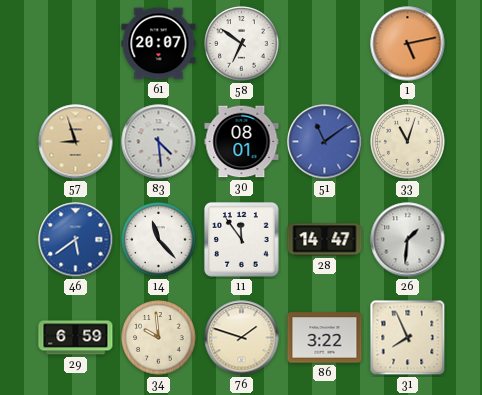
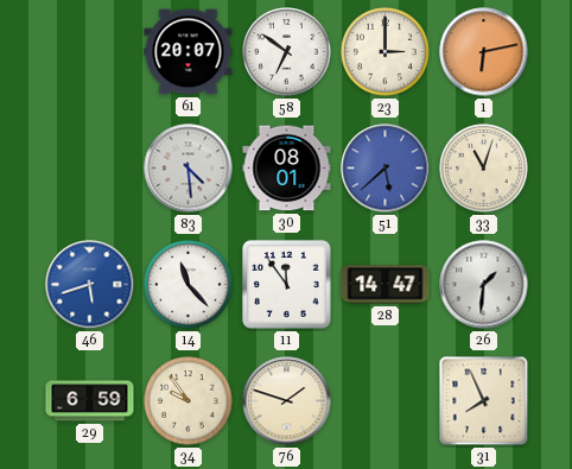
23: none -> 3:00 (386, 52)
1: 5:13 -> 6:13 (484, 52)
57: 8:57 -> none (76, 142)
51: 11:09 -> 5:38 (386, 169)
46: 5:39 -> 5:42 (90, 285)
34: 9:59 -> 9:54 (189, 401)
86: 3:22 -> none (325, 338)
